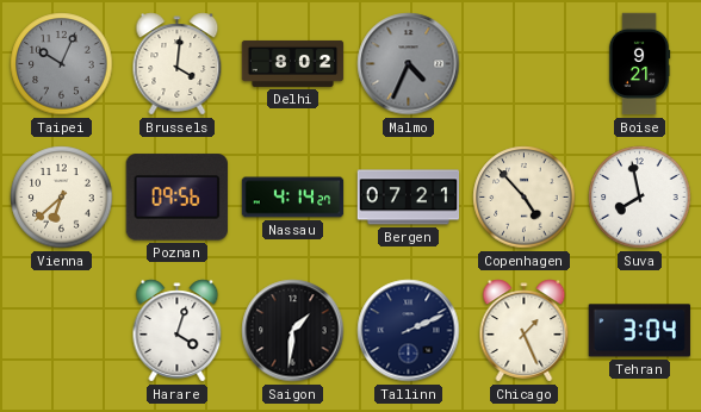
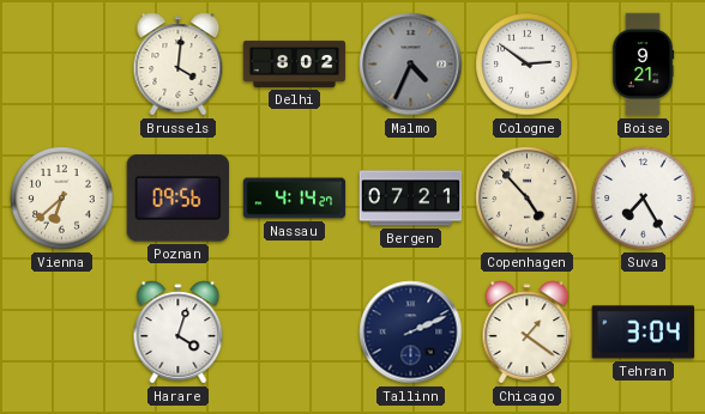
Taipei: 10:04 -> none (62, 64)
Cologne: none -> 2:51 (528, 65)
Suva: 7:58 -> 7:25 (644, 199)
Saigon: 1:31 -> none (293, 331)
Chicago: 1:26 -> 1:21 (528, 333)
